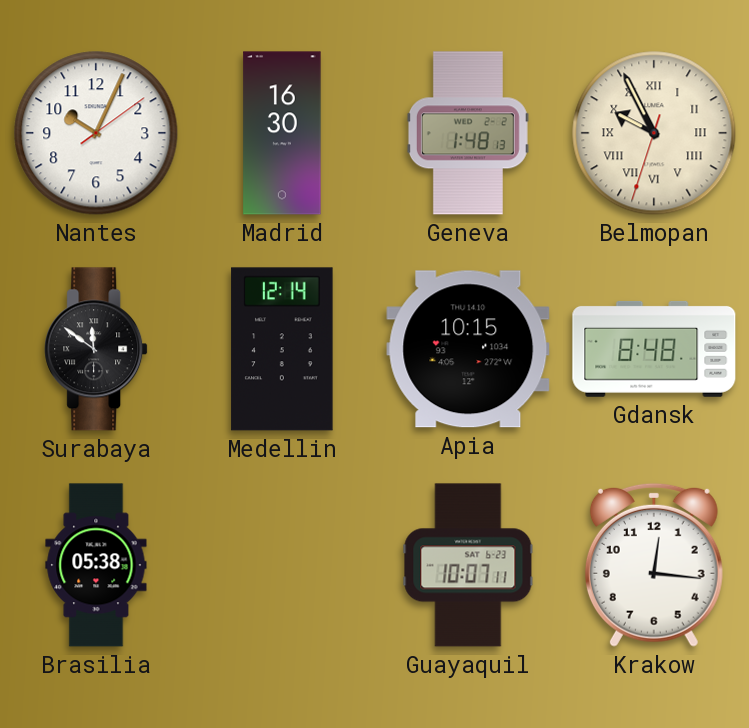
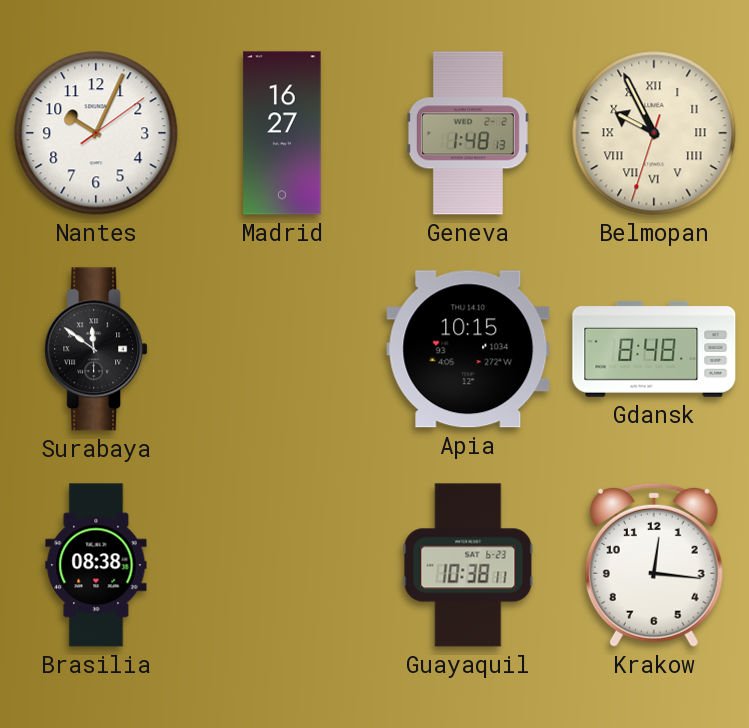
Madrid: 16:30 -> 16:27 (282, 133)
Medellin: 12:14 -> none (282, 349)
Brasilia: 05:38 -> 08:38 (96, 565)
Guayaquil: 10:07 -> 10:38 (468, 565)
